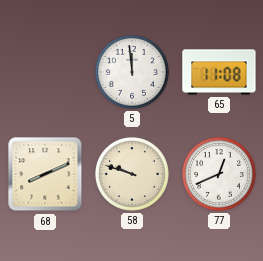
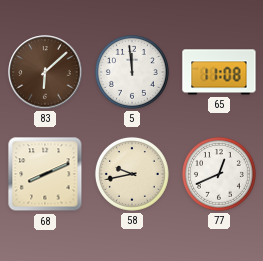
83: none -> 6:08 (45, 72)
58: 9:48 -> 9:43 (132, 174)
